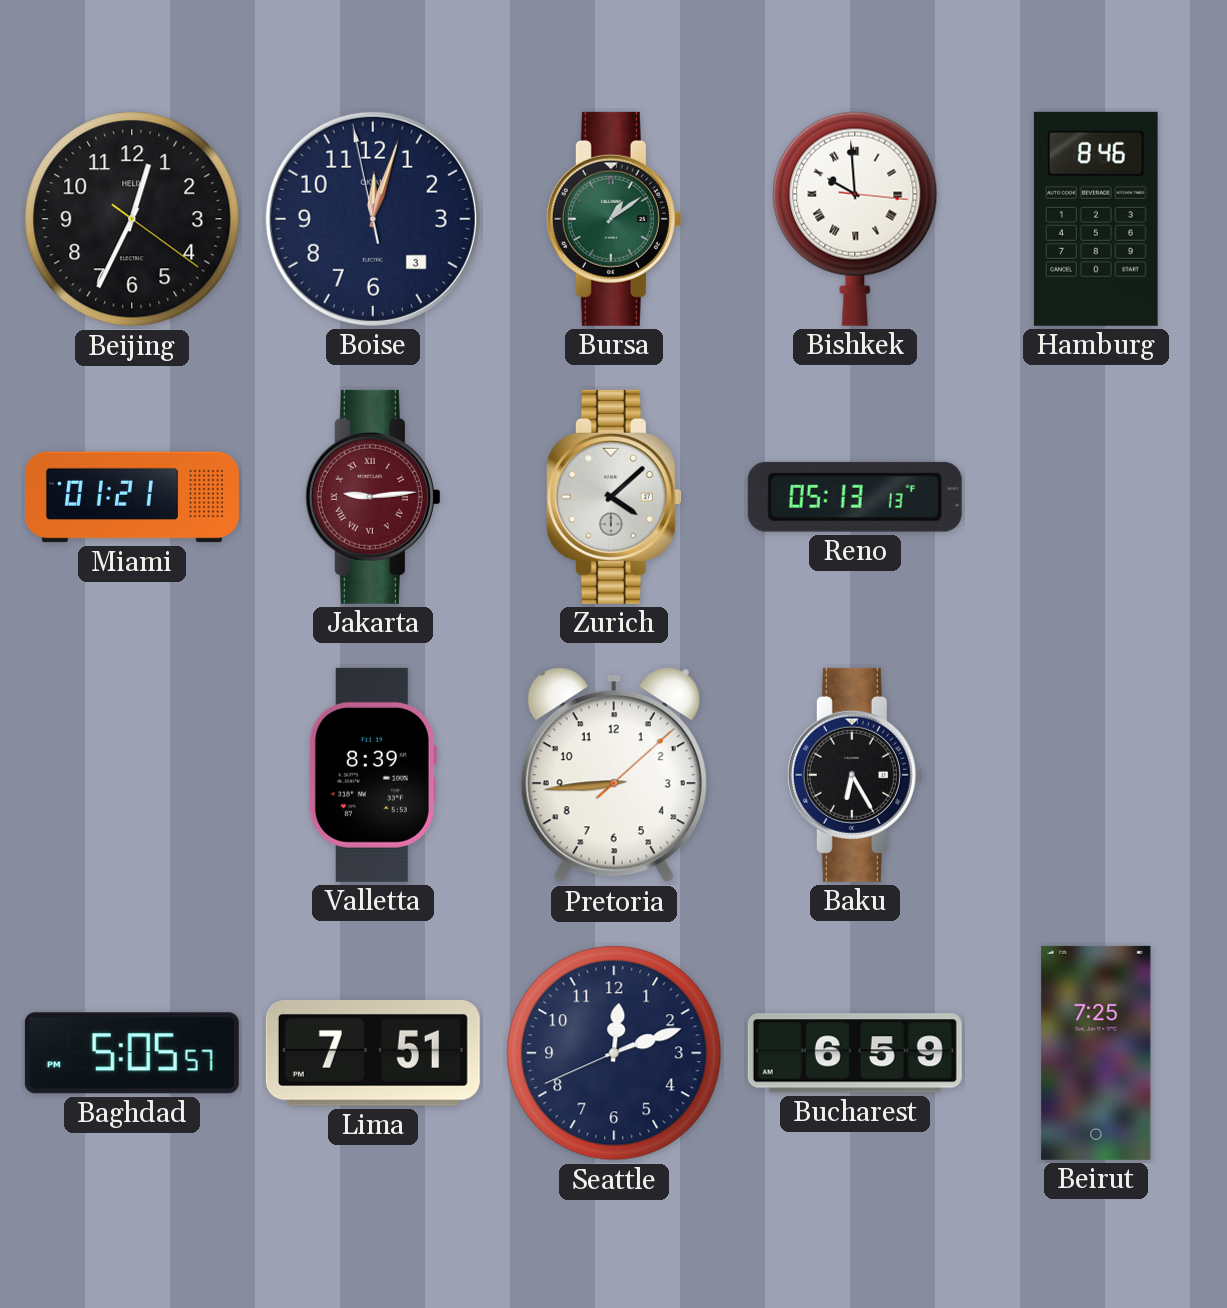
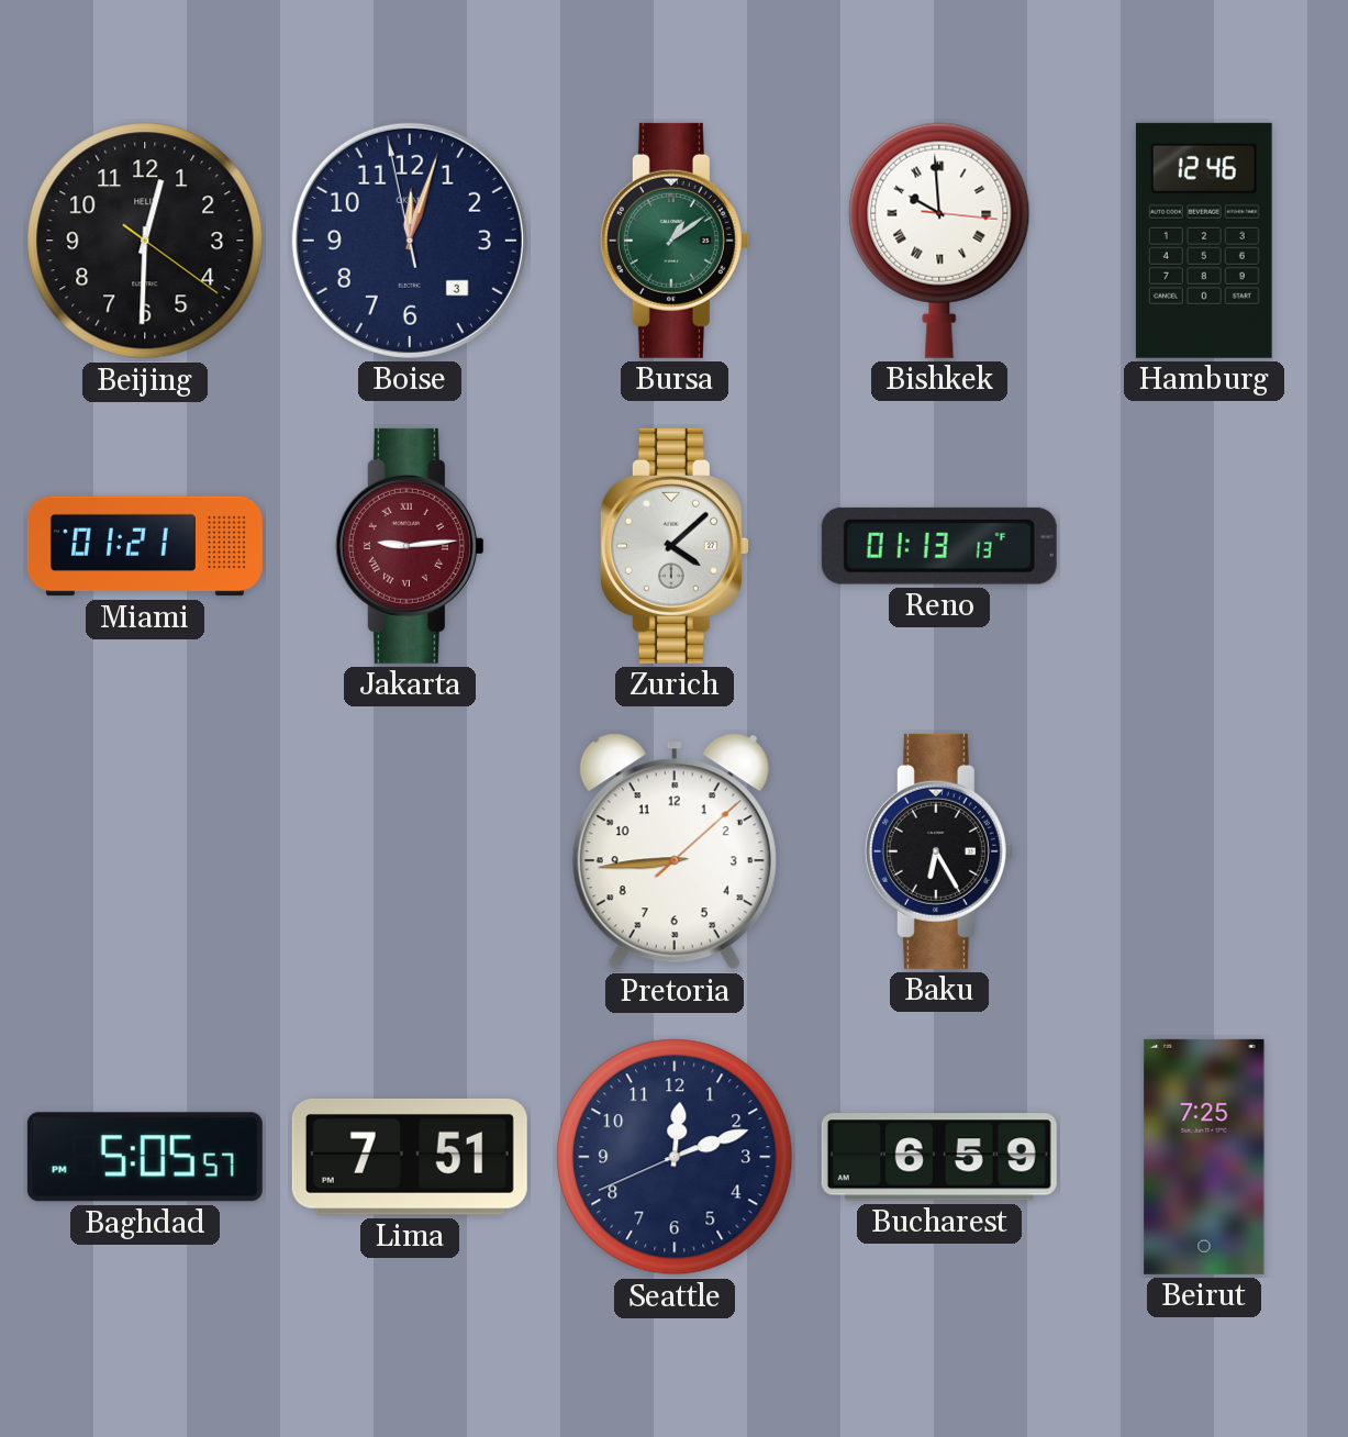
Beijing: 12:34 -> 12:30 (145, 241)
Hamburg: 8:46 -> 12:46 (1204, 241)
Reno: 05:13 -> 01:13 (939, 546)
Valletta: 8:39 -> none (372, 775)
